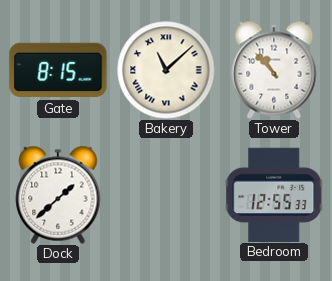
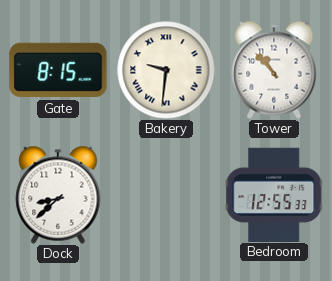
Bakery: 11:08 -> 9:31 (166, 70)
Dock: 1:38 -> 8:38 (58, 195)
